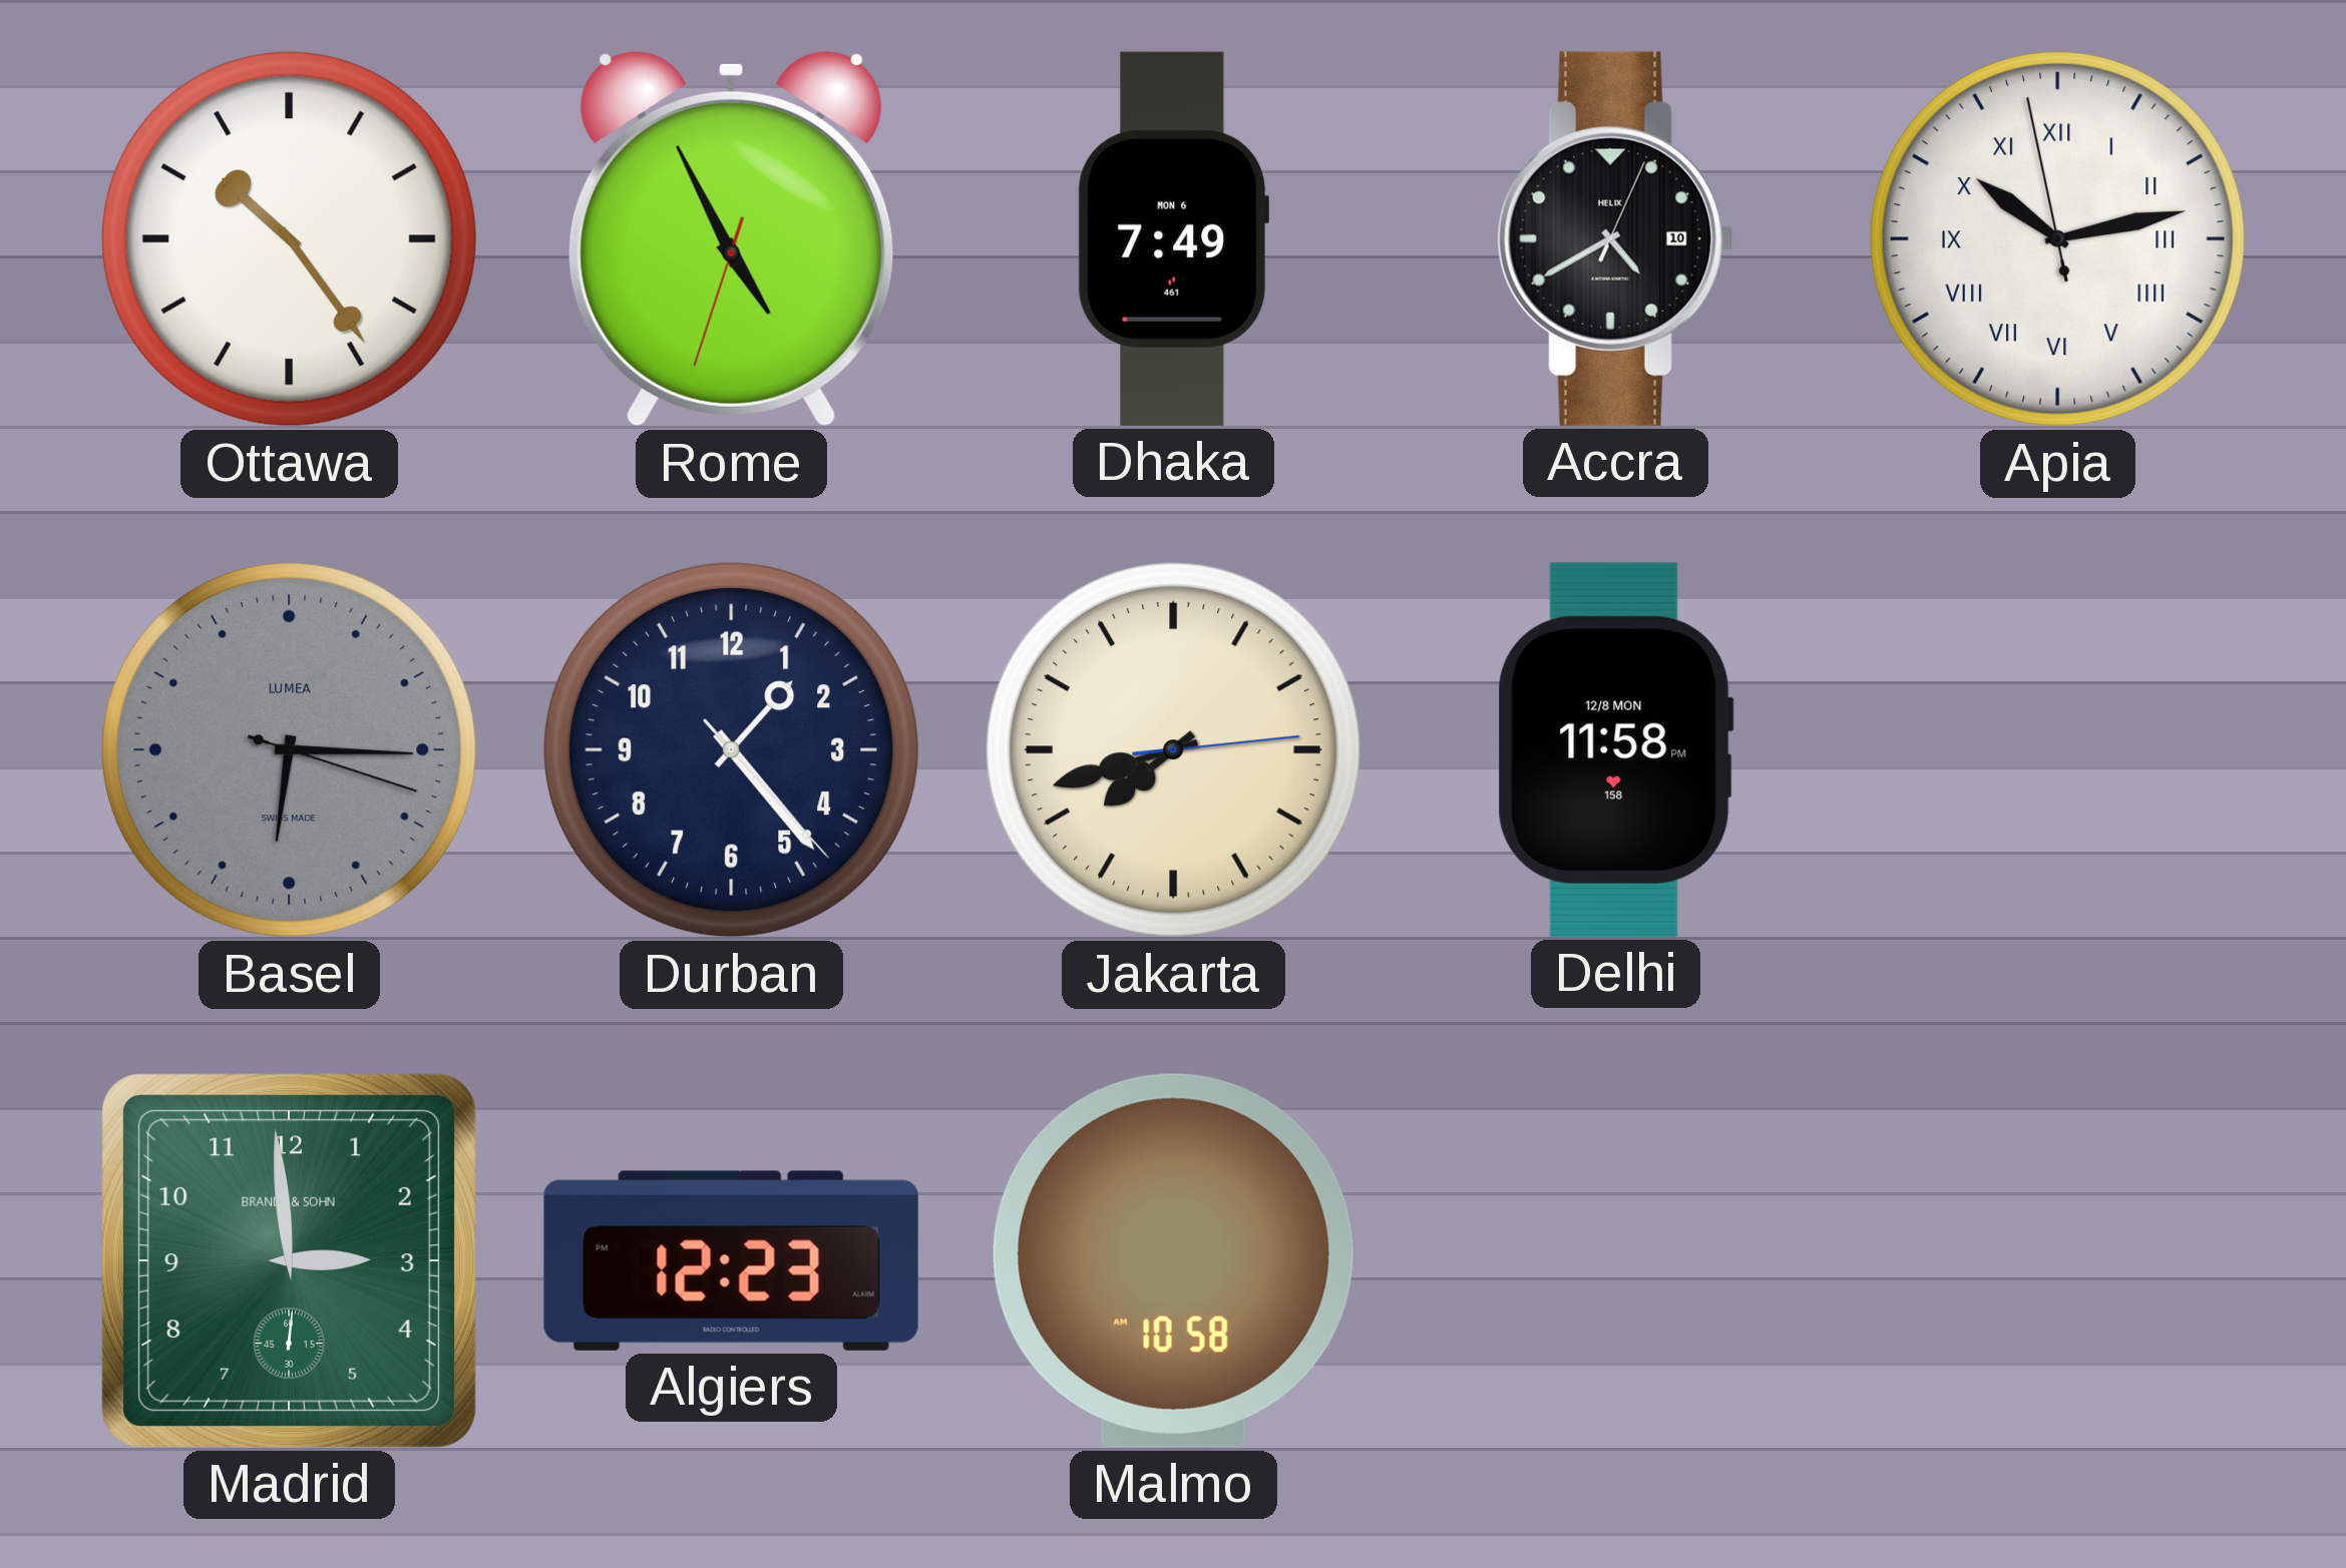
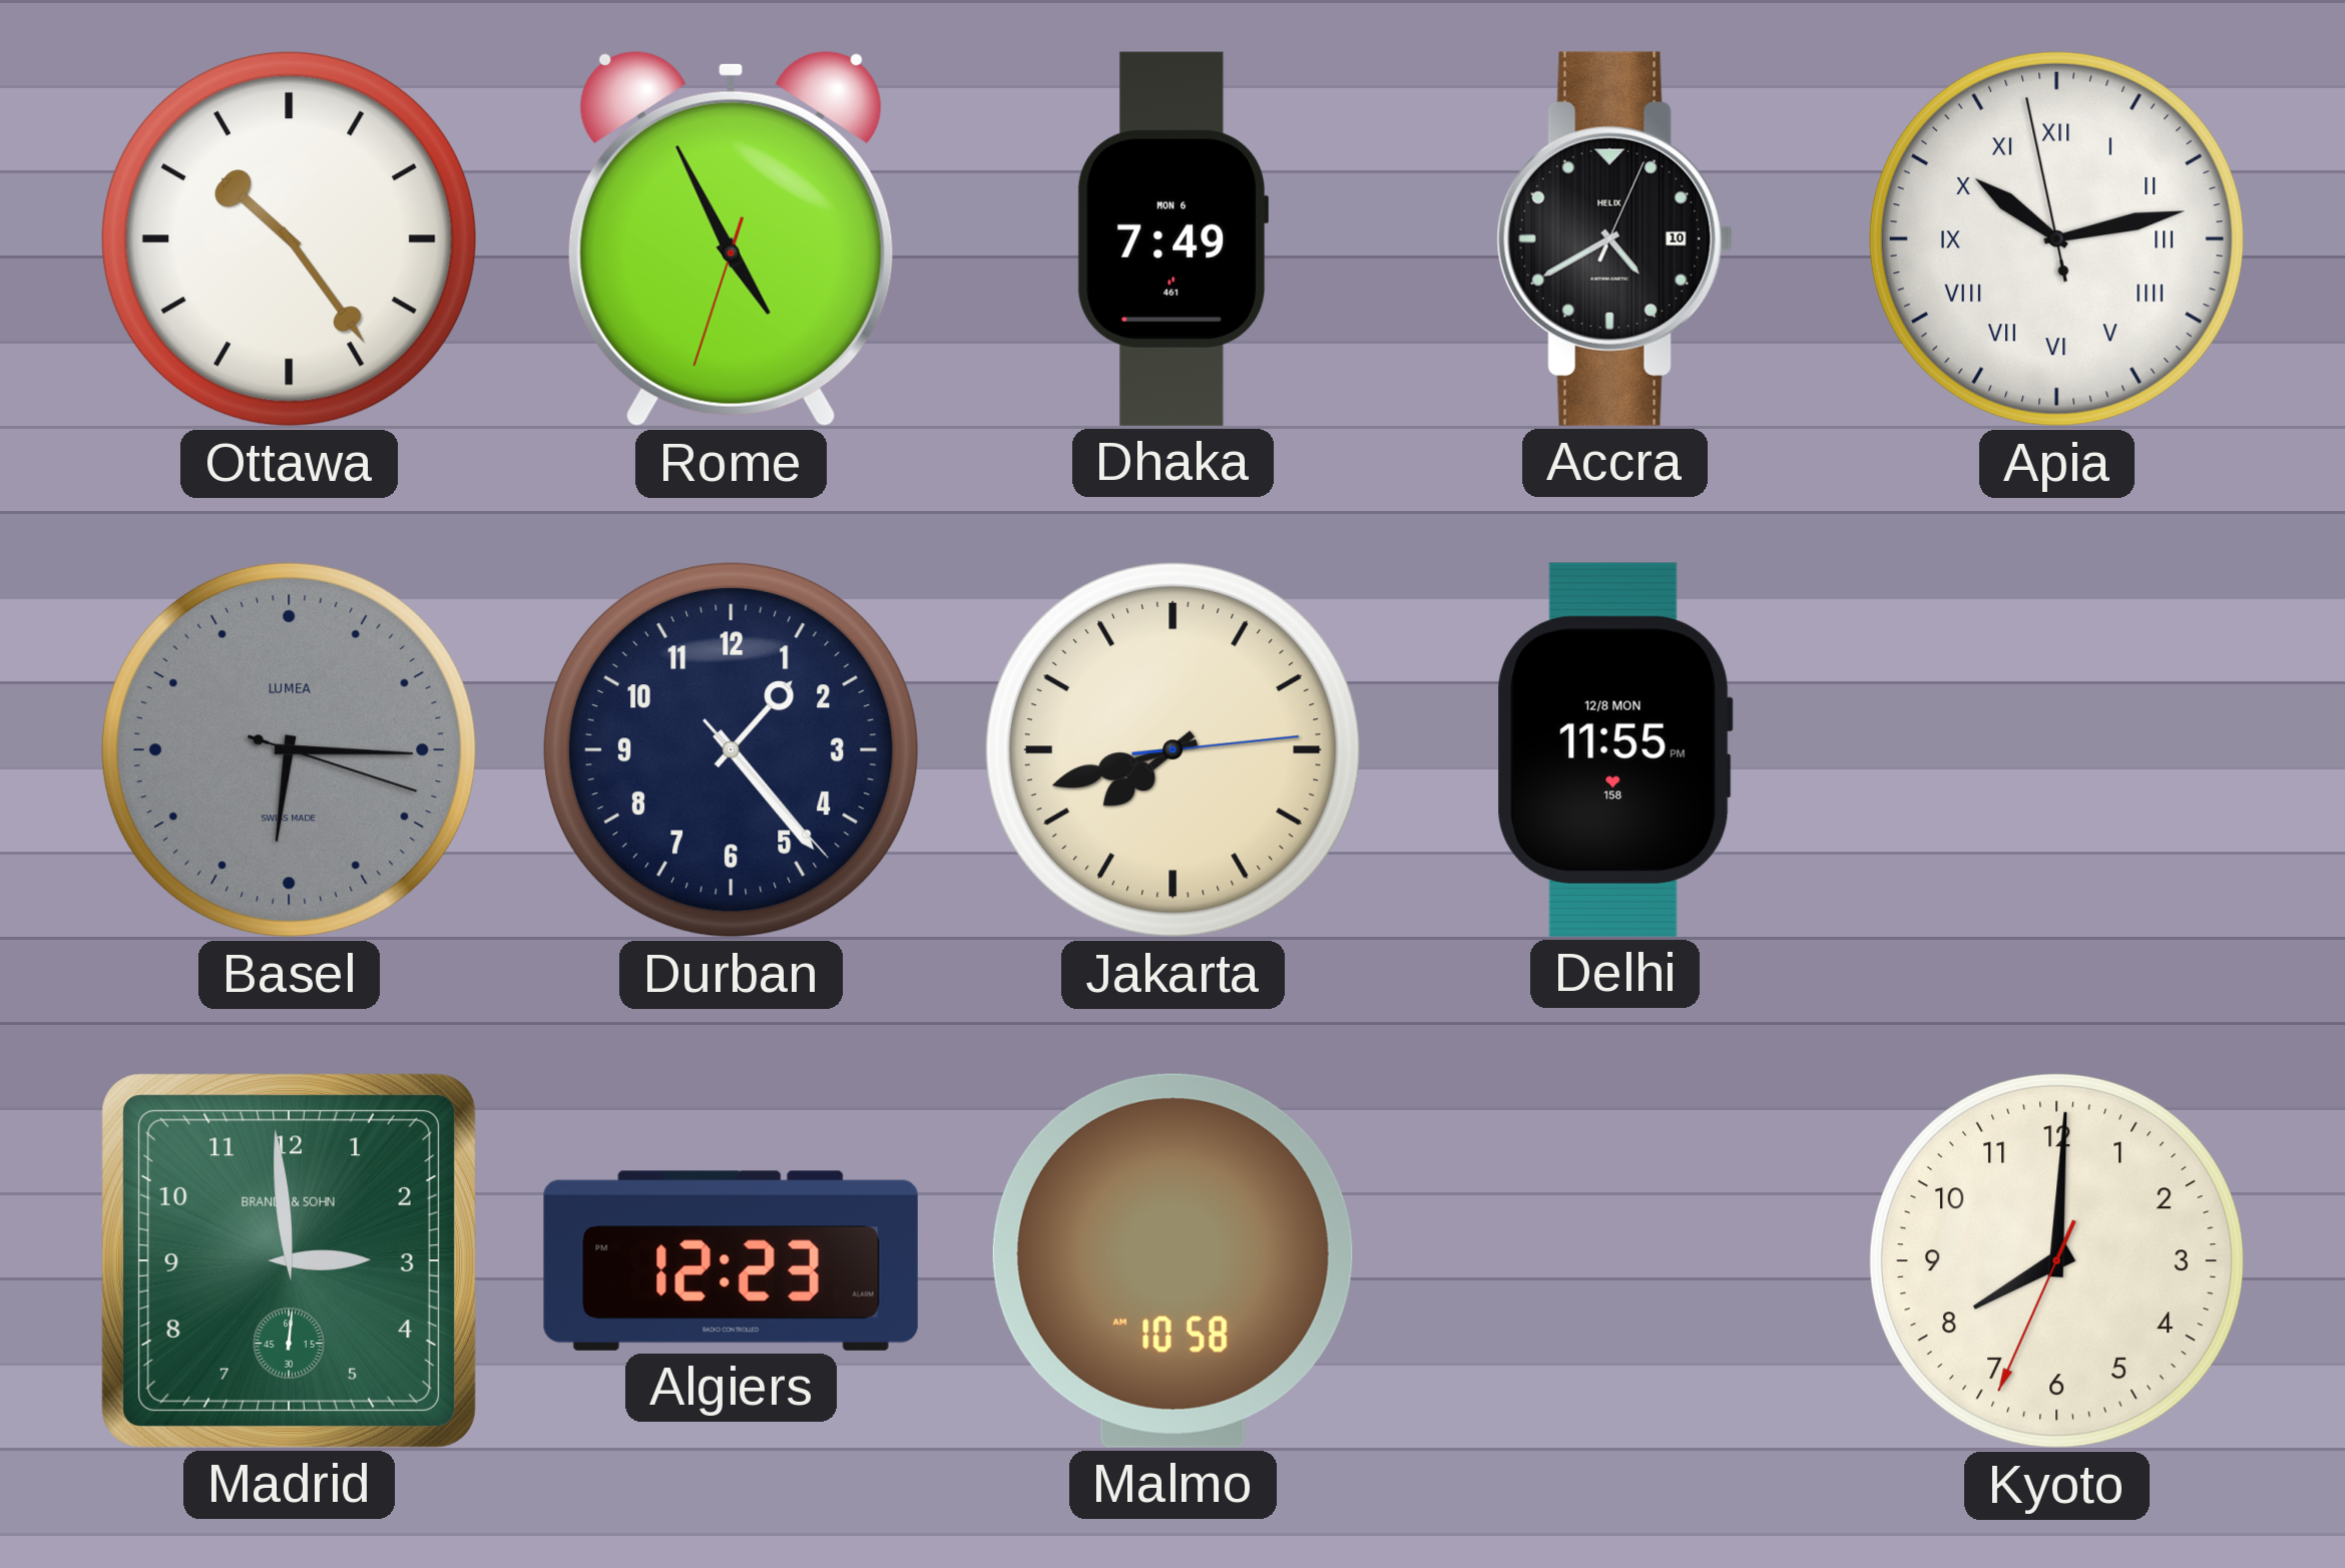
Delhi: 11:58 -> 11:55 (1614, 749)
Kyoto: none -> 8:00 (2056, 1260)
